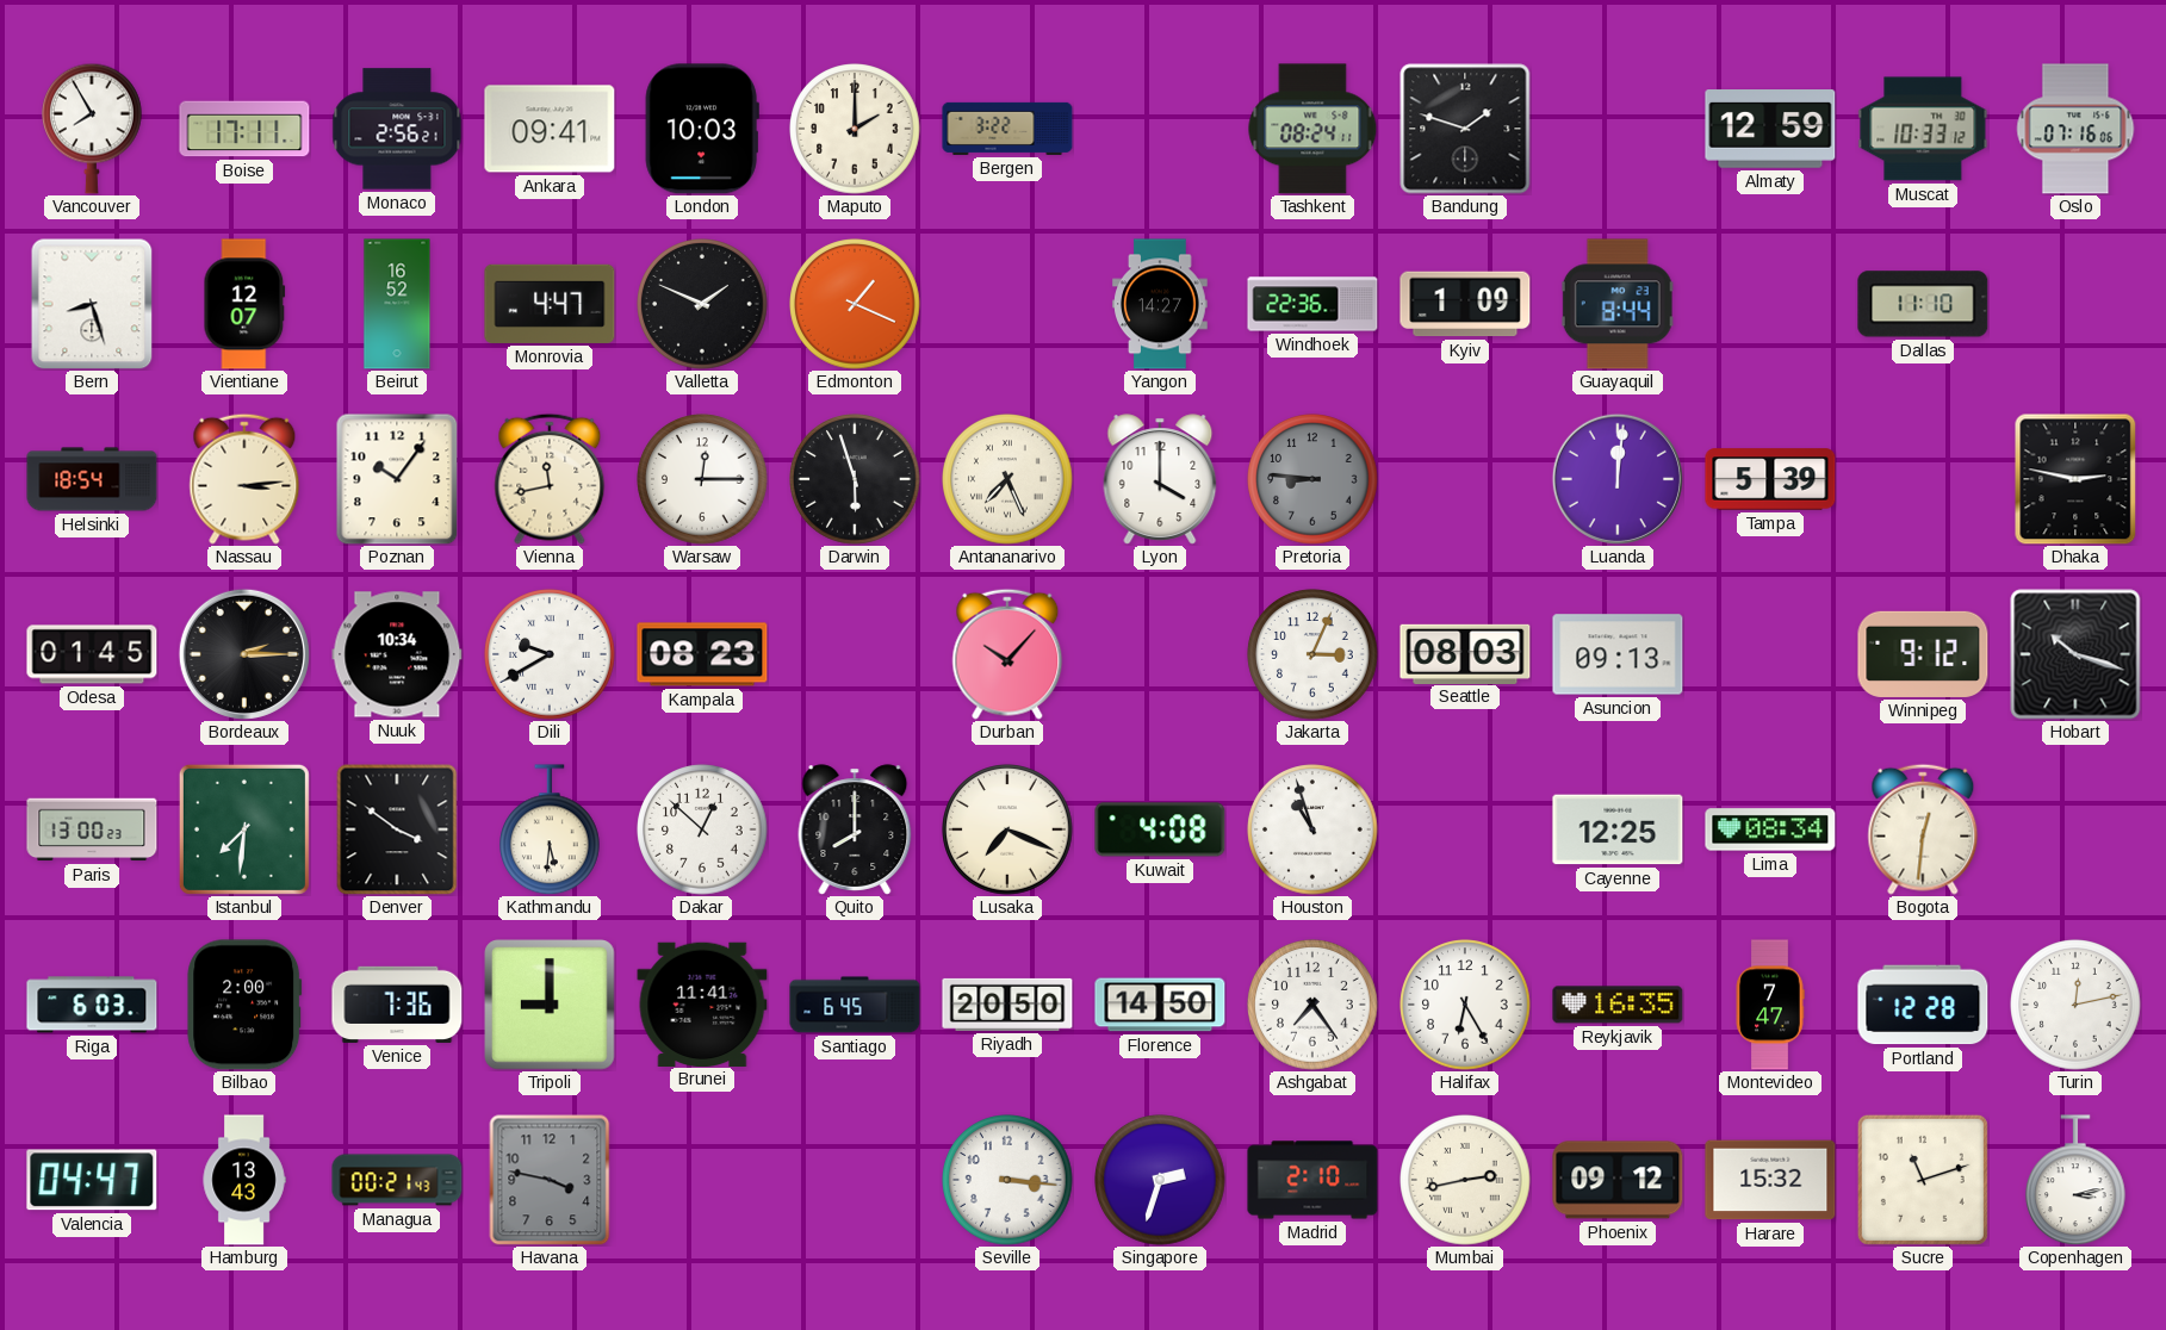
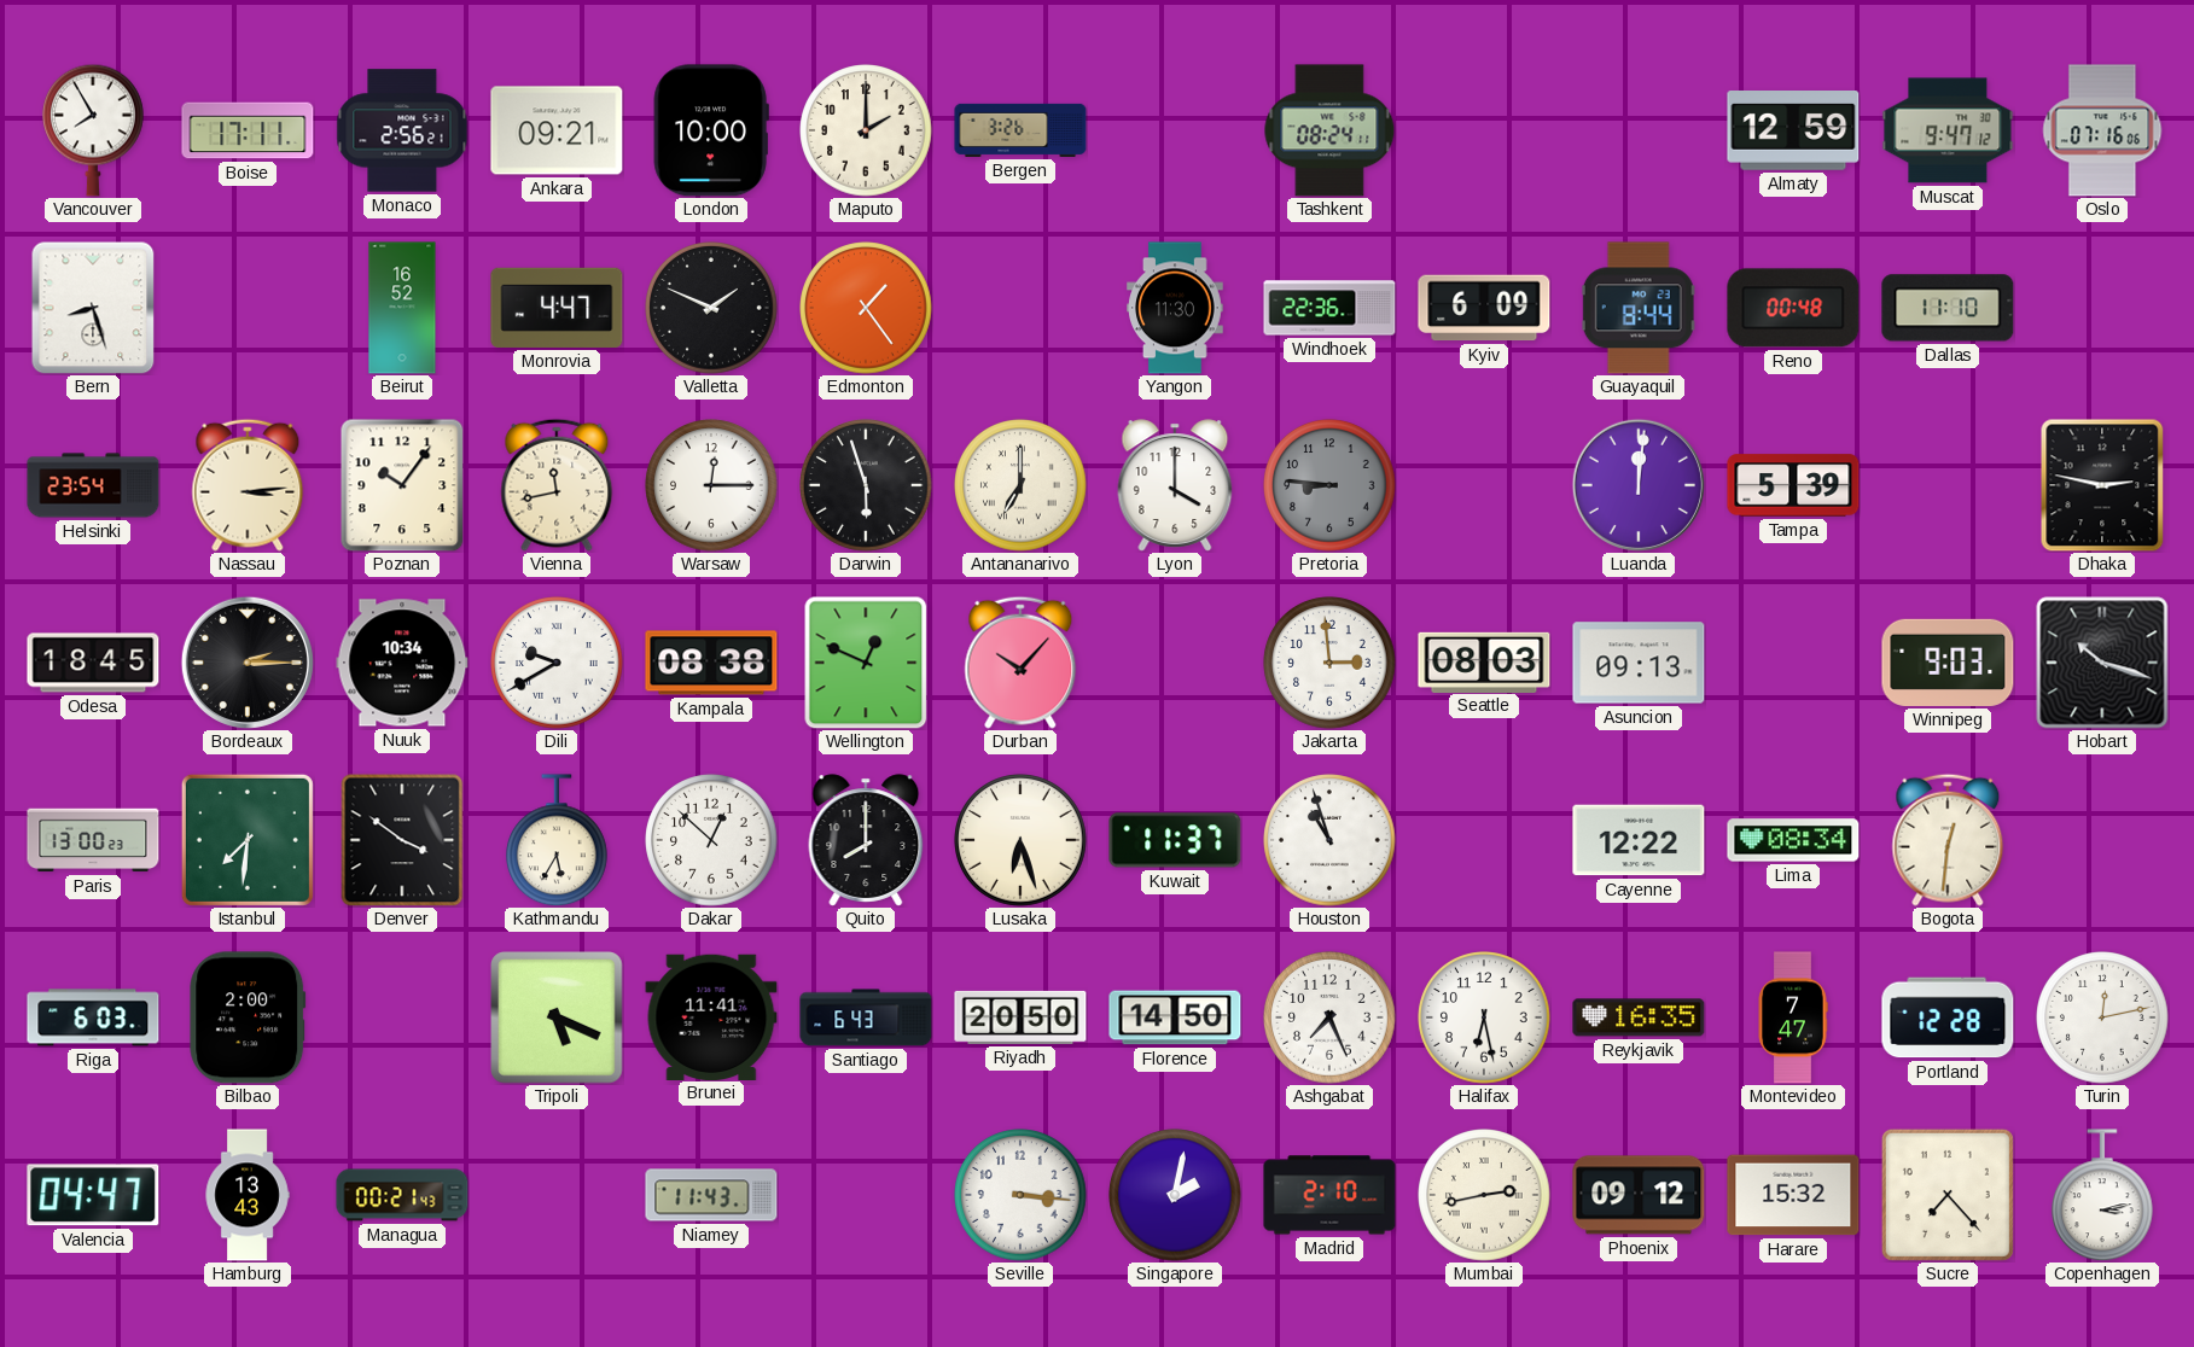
Ankara: 09:41 -> 09:21 (557, 130)
London: 10:03 -> 10:00 (711, 130)
Bergen: 3:22 -> 3:26 (1020, 130)
Bandung: 1:48 -> none (1465, 129)
Muscat: 10:33 -> 9:47 (1948, 130)
Vientiane: 12:07 -> none (244, 304)
Edmonton: 1:19 -> 1:24 (866, 308)
Yangon: 14:27 -> 11:30 (1176, 308)
Kyiv: 1:09 -> 6:09 (1484, 308)
Reno: none -> 00:48 (1793, 308)
Helsinki: 18:54 -> 23:54 (93, 485)
Antananarivo: 7:26 -> 7:00 (1020, 485)
Odesa: 01:45 -> 18:45 (93, 663)
Kampala: 08:23 -> 08:38 (711, 663)
Wellington: none -> 12:49 (866, 663)
Jakarta: 3:04 -> 2:59 (1329, 663)
Winnipeg: 9:12 -> 9:03 (1948, 663)
Kathmandu: 5:31 -> 5:35 (558, 840)
Lusaka: 7:19 -> 6:27 (1020, 840)
Kuwait: 4:08 -> 11:37 (1175, 840)
Cayenne: 12:25 -> 12:22 (1639, 840)
Venice: 7:36 -> none (397, 1005)
Tripoli: 9:00 -> 5:19 (557, 1017)
Santiago: 6:45 -> 6:43 (866, 1017)
Ashgabat: 7:24 -> 7:26 (1329, 1017)
Halifax: 6:25 -> 6:28 (1484, 1017)
Havana: 3:47 -> none (550, 1180)
Niamey: none -> 11:43 (711, 1195)
Singapore: 2:33 -> 2:02 (1175, 1195)
Sucre: 11:12 -> 7:23 (1948, 1195)
